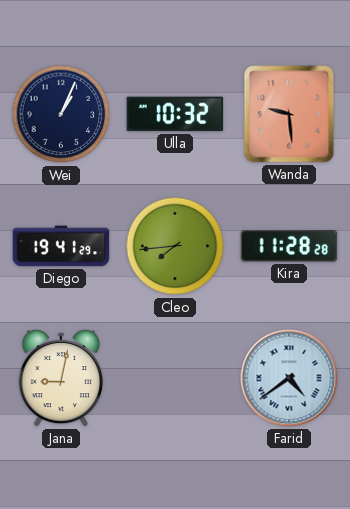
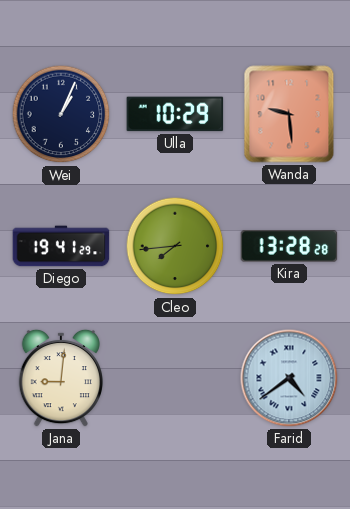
Ulla: 10:32 -> 10:29 (175, 114)
Kira: 11:28 -> 13:28 (289, 246)
Jana: 9:02 -> 9:01 (60, 378)
